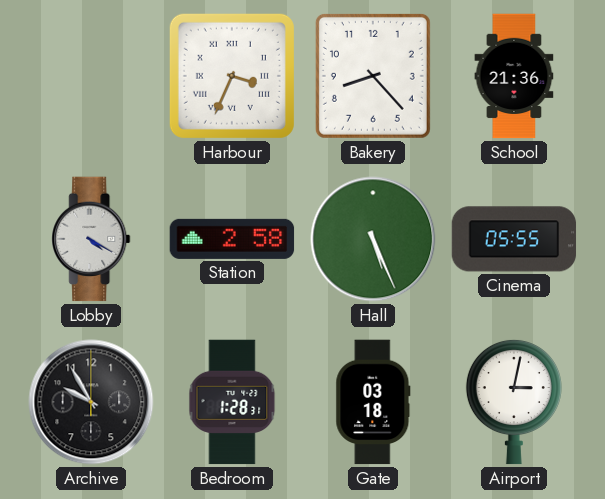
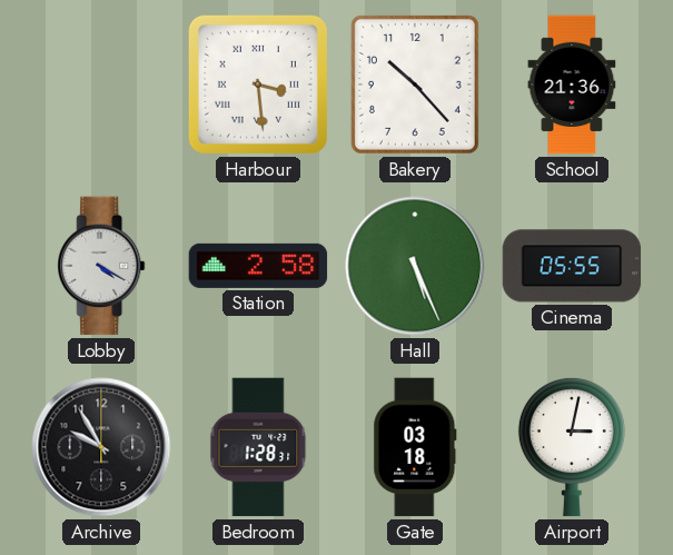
Harbour: 3:34 -> 3:29 (258, 85)
Bakery: 8:23 -> 10:23 (415, 85)
